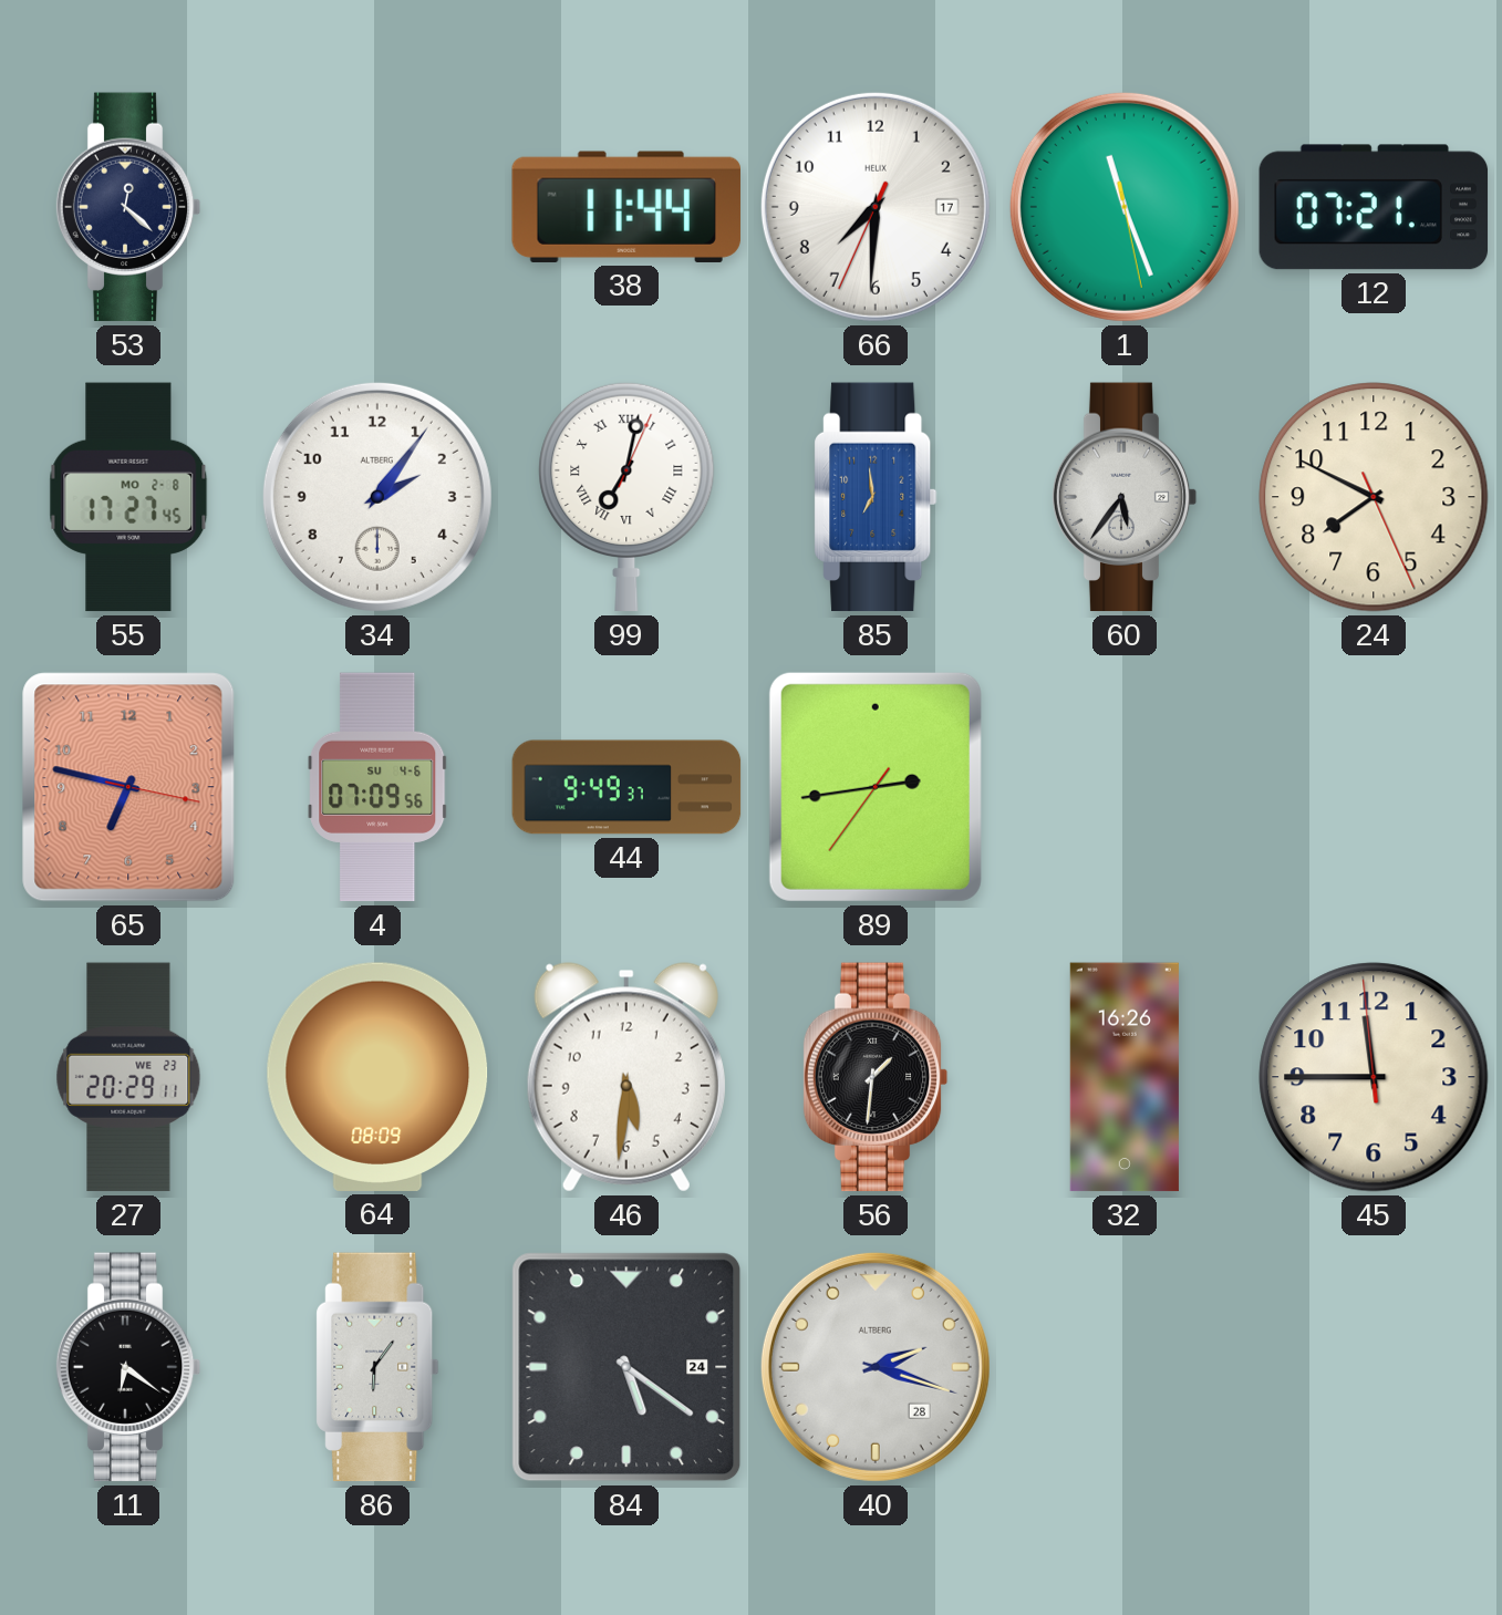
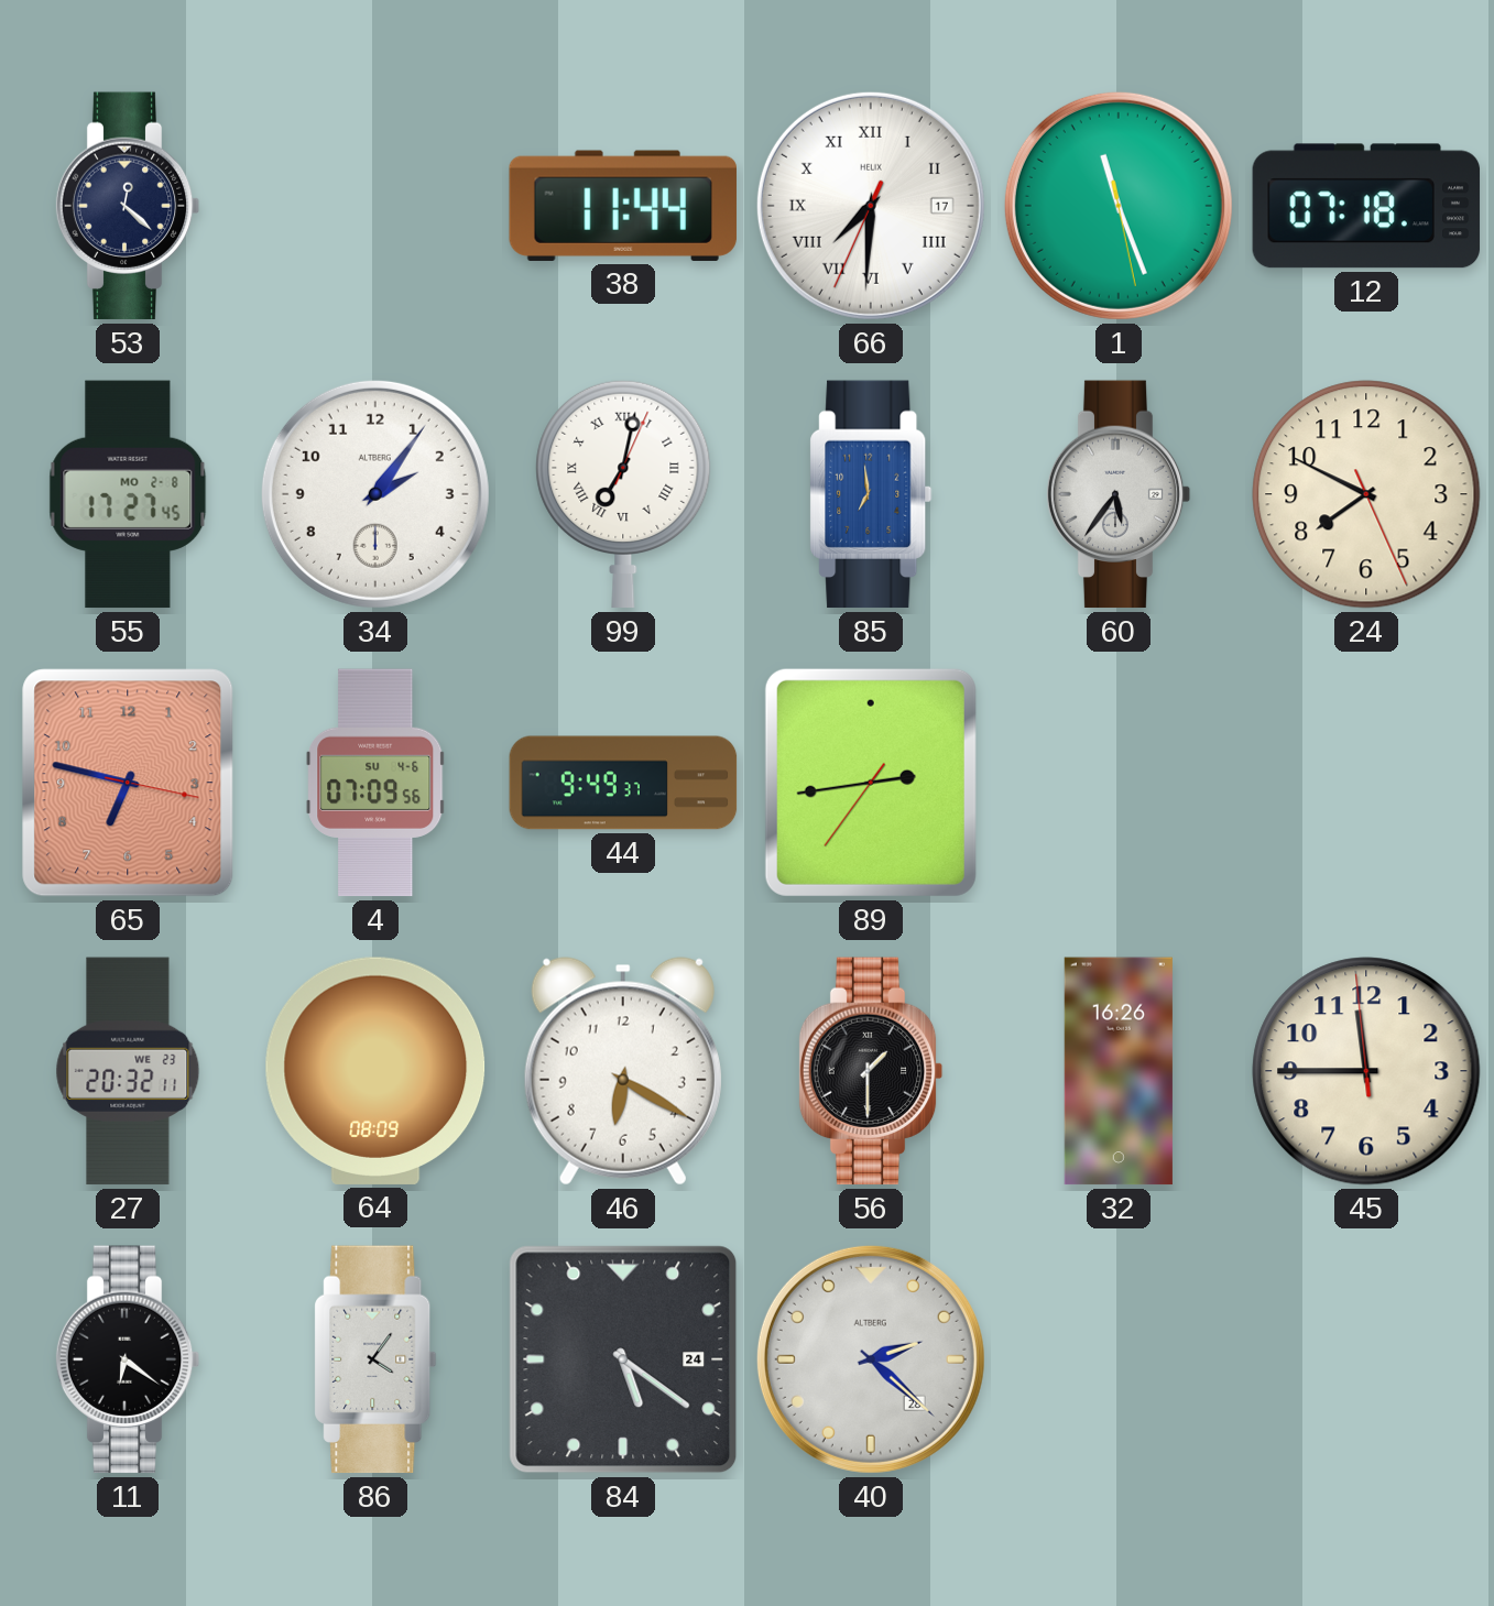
66 numerals: Arabic -> Roman (871, 206)
12: 07:21 -> 07:18 (1366, 206)
27: 20:29 -> 20:32 (128, 1071)
46: 5:31 -> 6:20 (623, 1071)
56: 1:31 -> 1:30 (871, 1071)
86: 6:06 -> 4:06 (375, 1359)
40: 2:18 -> 2:22 (871, 1359)
